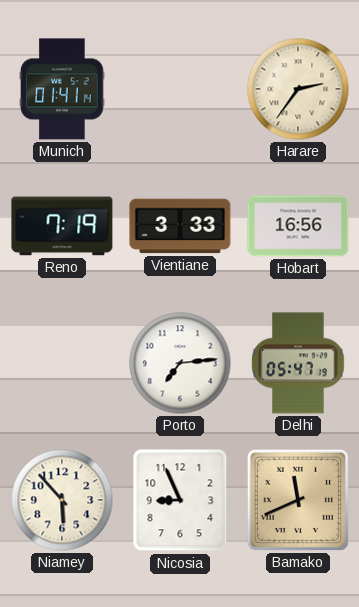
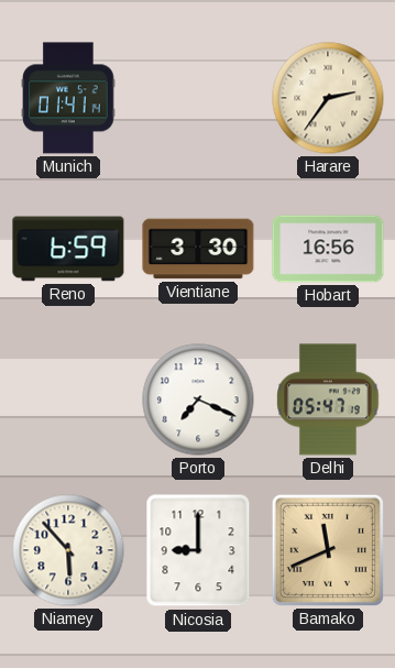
Reno: 7:19 -> 6:59 (68, 249)
Vientiane: 3:33 -> 3:30 (198, 249)
Porto: 7:14 -> 7:19 (198, 399)
Nicosia: 8:56 -> 9:00 (198, 550)
